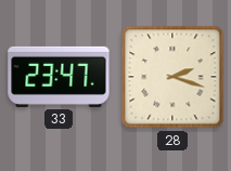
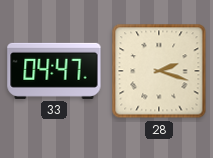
33: 23:47 -> 04:47 (54, 71)
